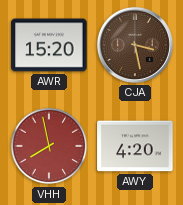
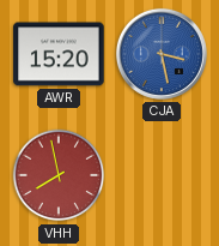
CJA dial: brown -> blue (162, 54)
AWY: 4:20 -> none (135, 146)
